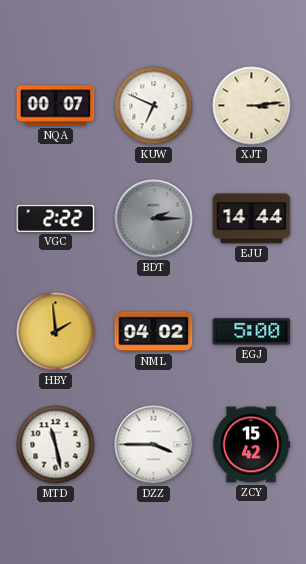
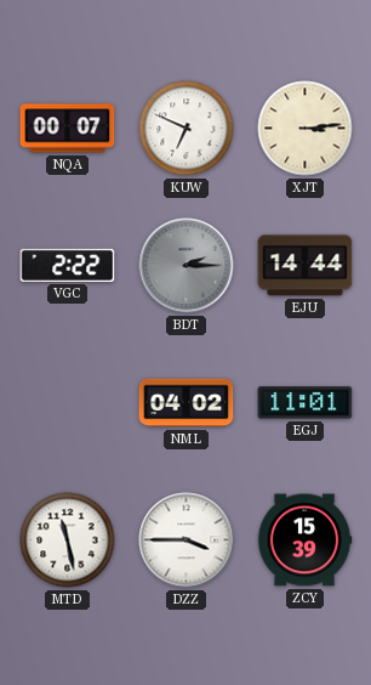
HBY: 1:59 -> none (56, 332)
EGJ: 5:00 -> 11:01 (306, 403)
ZCY: 15:42 -> 15:39 (304, 540)
